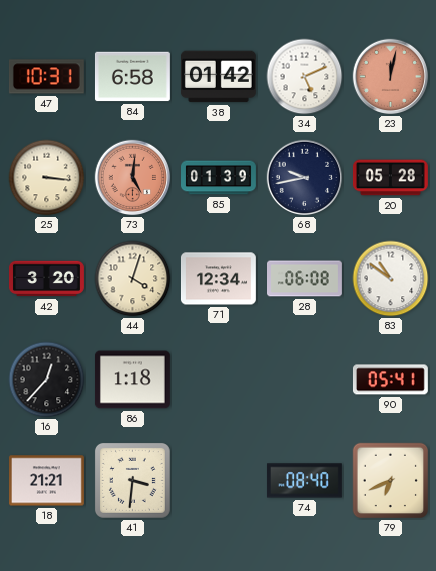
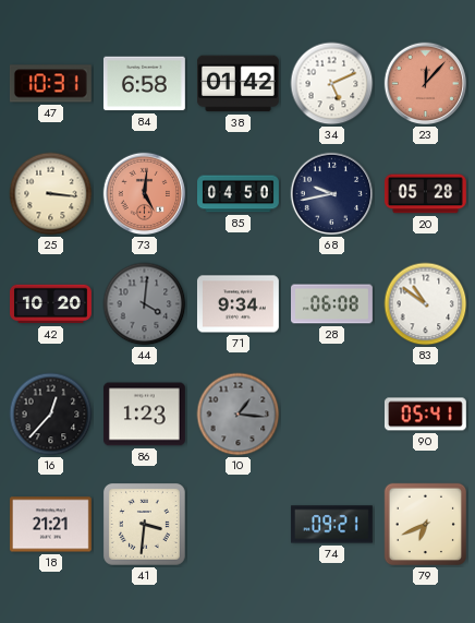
23: 12:02 -> 12:07 (426, 84)
85: 01:39 -> 04:50 (239, 194)
42: 3:20 -> 10:20 (51, 304)
44: 4:03 -> 4:01 (145, 304)
44 dial: cream -> grey (145, 304)
71: 12:34 -> 9:34 (237, 304)
86: 1:18 -> 1:23 (144, 415)
10: none -> 1:16 (239, 415)
74: 08:40 -> 09:21 (331, 525)
